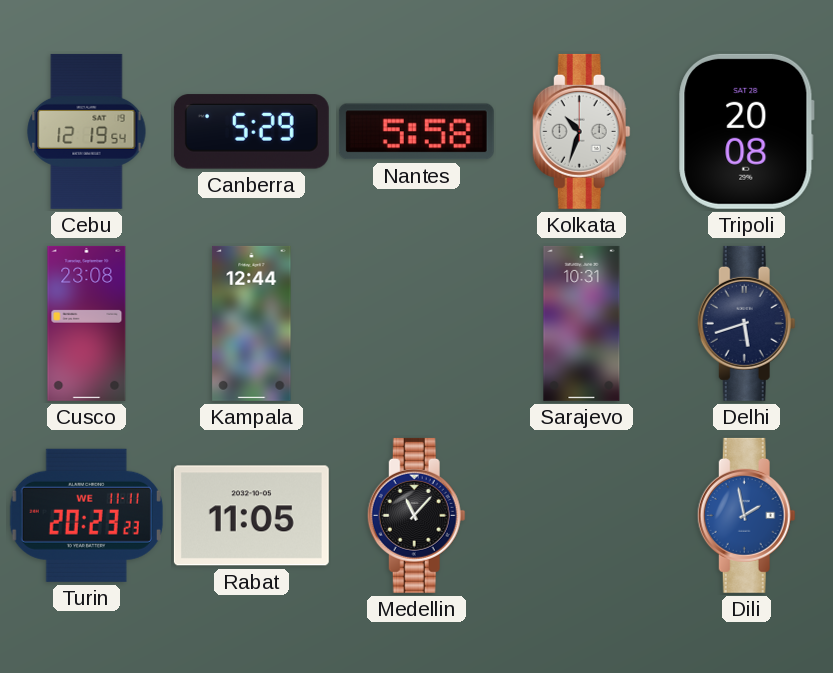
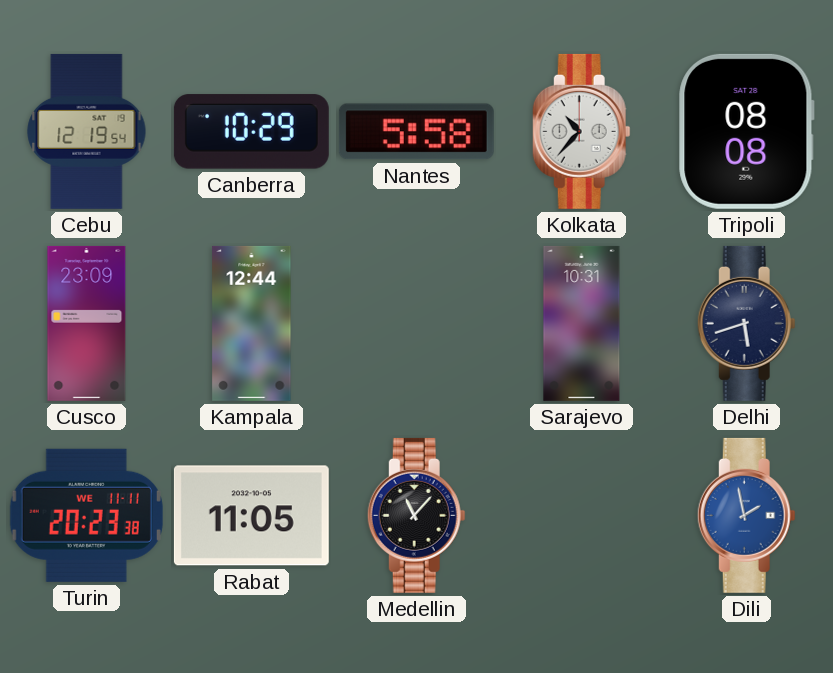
Canberra: 5:29 -> 10:29 (251, 132)
Kolkata: 10:33 -> 10:37 (581, 131)
Tripoli: 20:08 -> 08:08 (747, 131)
Cusco: 23:08 -> 23:09 (87, 323)
Turin: 20:23:23 -> 20:23:38 (86, 515)
